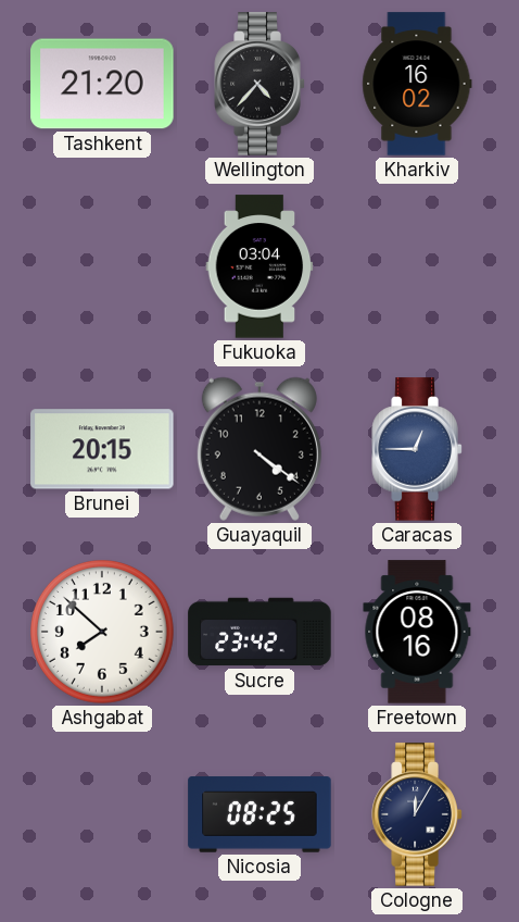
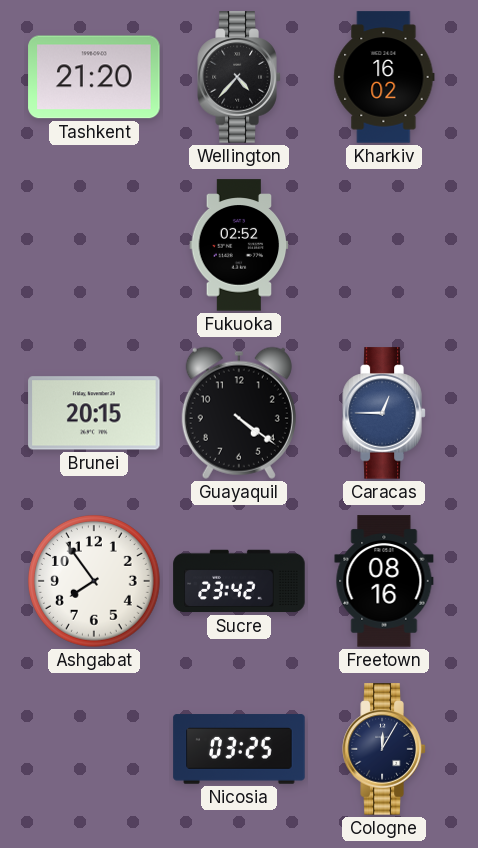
Fukuoka: 03:04 -> 02:52 (239, 245)
Ashgabat: 7:52 -> 7:54 (94, 581)
Nicosia: 08:25 -> 03:25 (239, 749)
